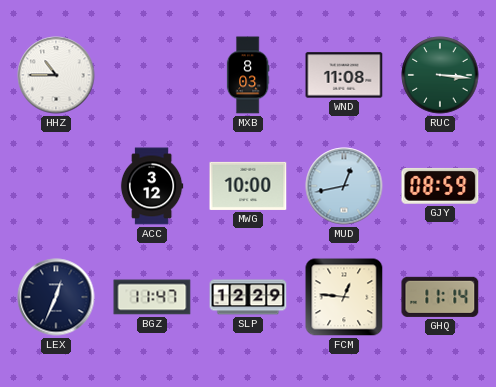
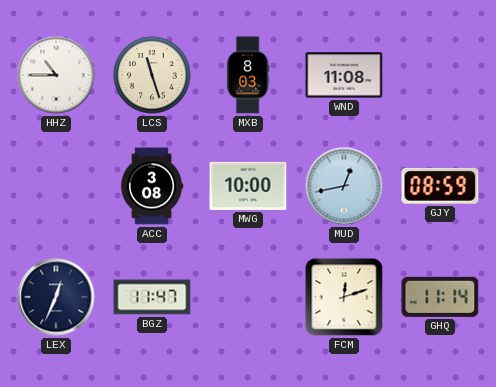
LCS: none -> 11:27 (152, 75)
RUC: 3:16 -> none (440, 75)
ACC: 3:12 -> 3:08 (152, 186)
SLP: 12:29 -> none (248, 297)
FCM: 12:46 -> 12:12 (344, 297)
